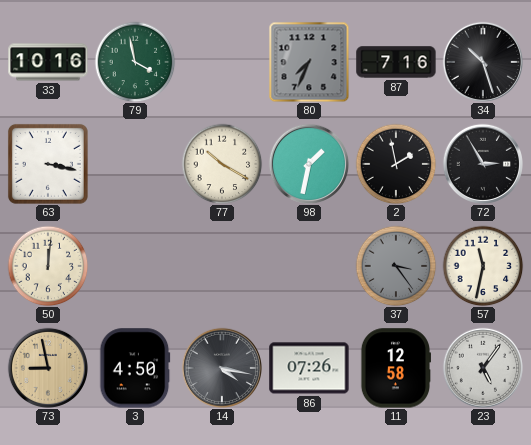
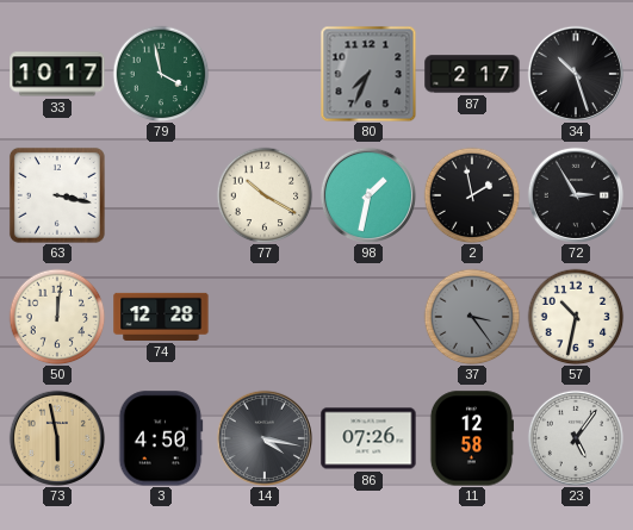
33: 10:16 -> 10:17 (57, 74)
87: 7:16 -> 2:17 (472, 74)
74: none -> 12:28 (161, 317)
57: 11:32 -> 10:32 (576, 317)
73: 8:58 -> 5:58 (57, 438)
